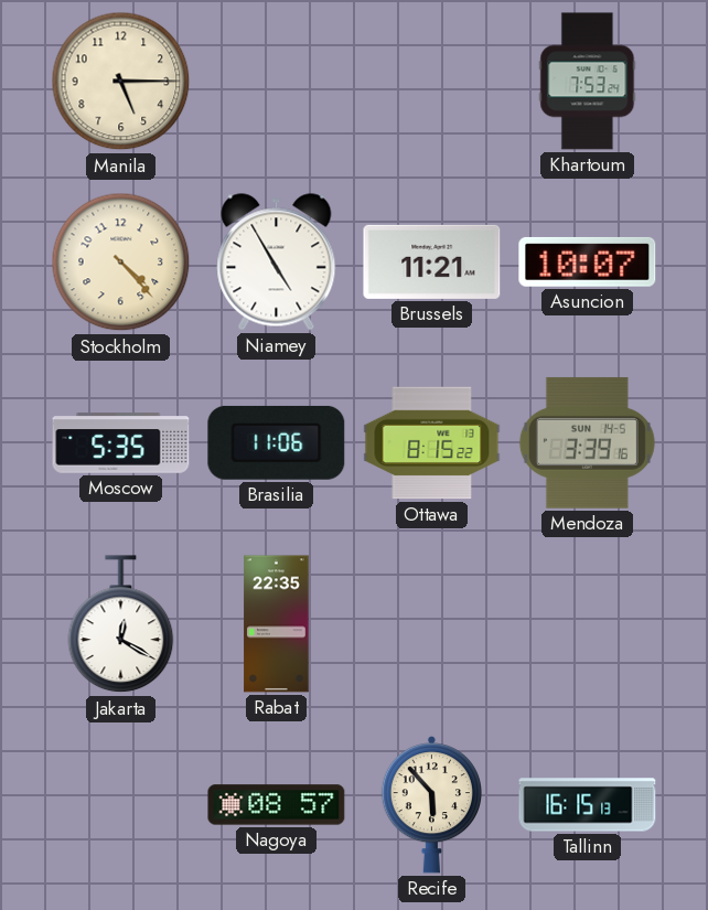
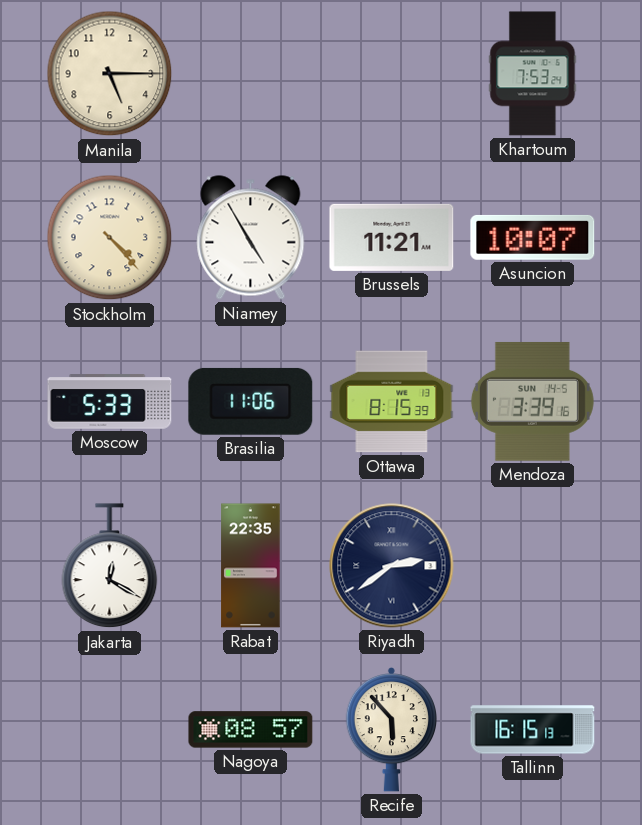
Moscow: 5:35 -> 5:33 (110, 402)
Ottawa: 8:15:22 -> 8:15:39 (392, 402)
Riyadh: none -> 2:39 (392, 566)
